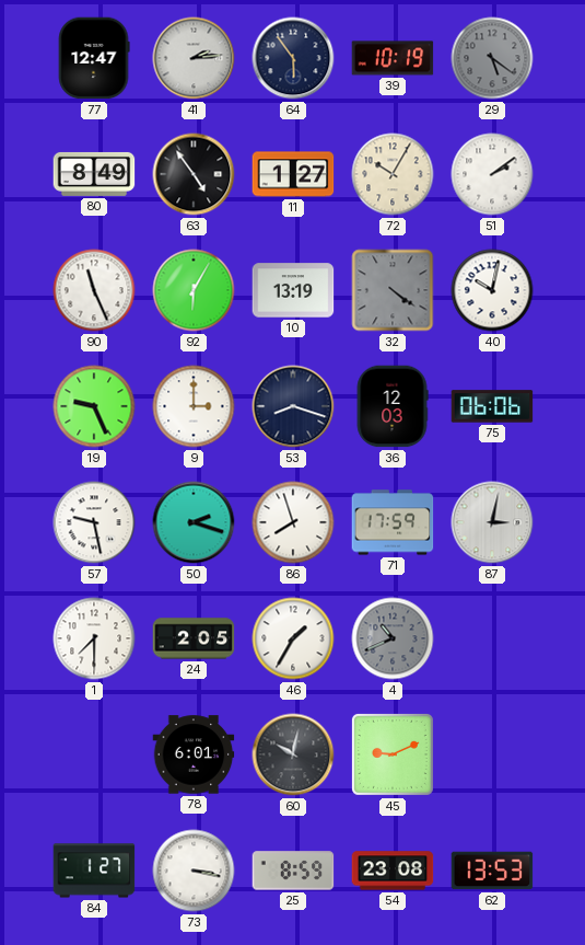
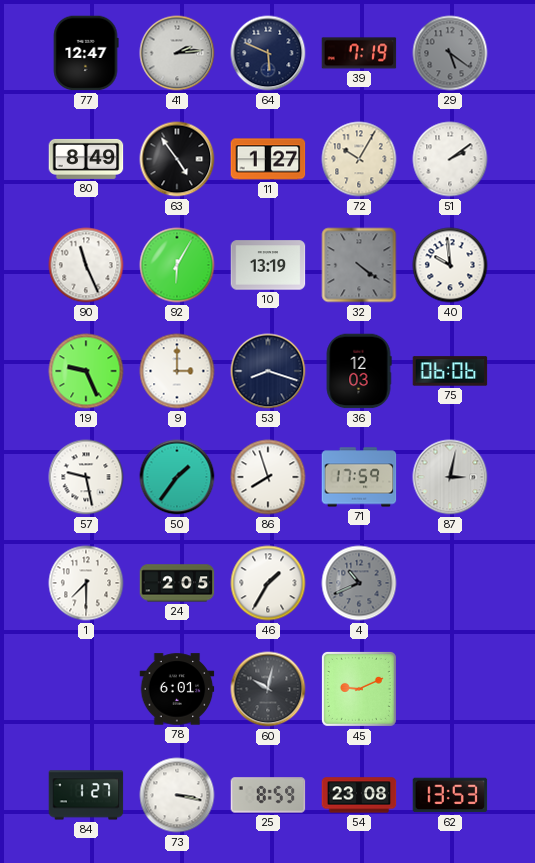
64: 5:54 -> 5:49 (268, 53)
39: 10:19 -> 7:19 (359, 53)
40: 10:02 -> 9:59 (450, 265)
50: 2:18 -> 1:36 (177, 477)
